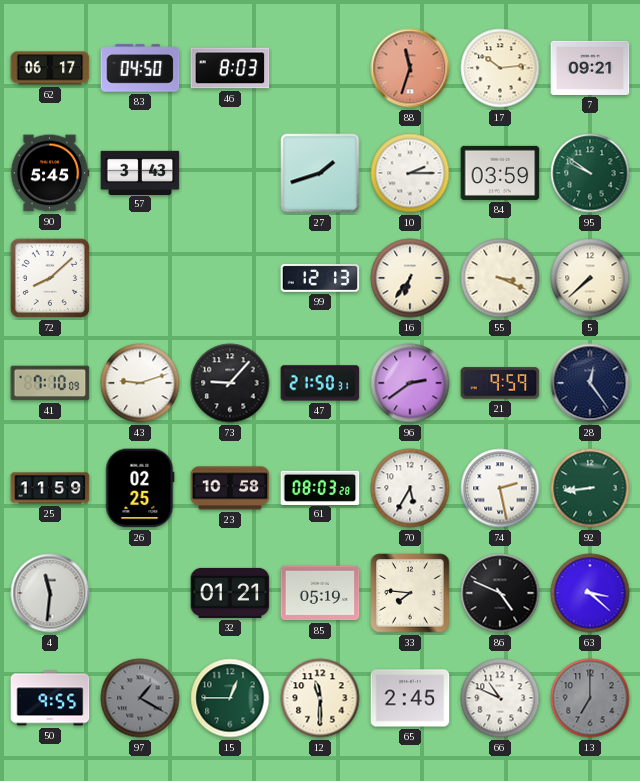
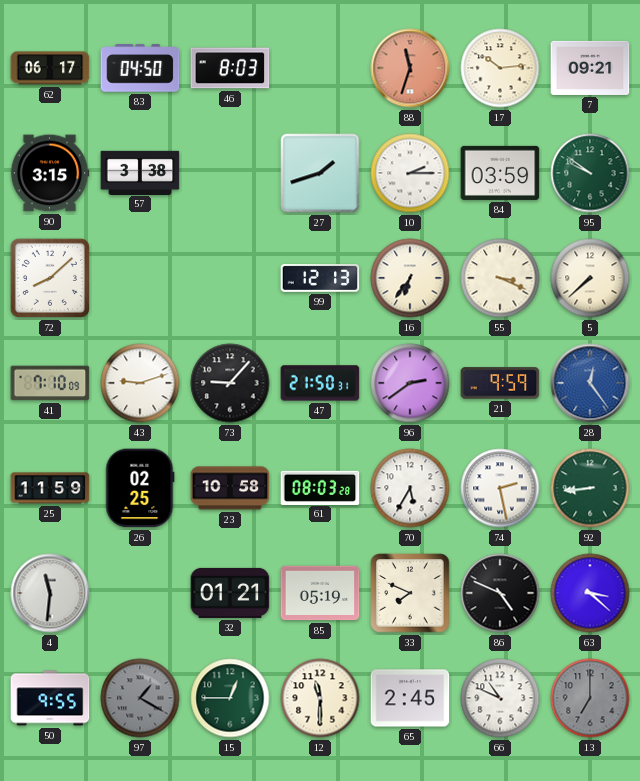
90: 5:45 -> 3:15 (50, 173)
57: 3:43 -> 3:38 (140, 172)
28 dial: navy -> blue (590, 383)
33: 7:46 -> 7:49 (410, 593)
